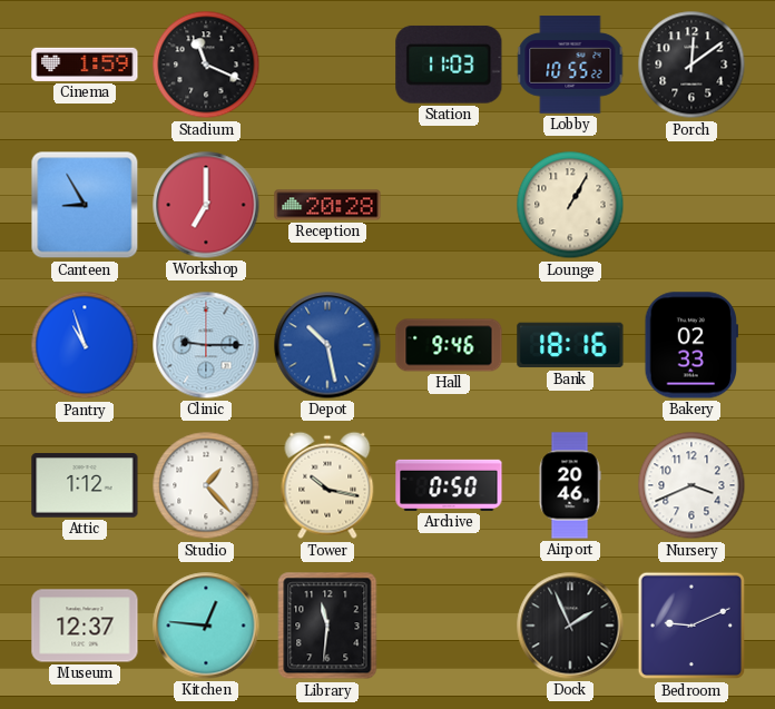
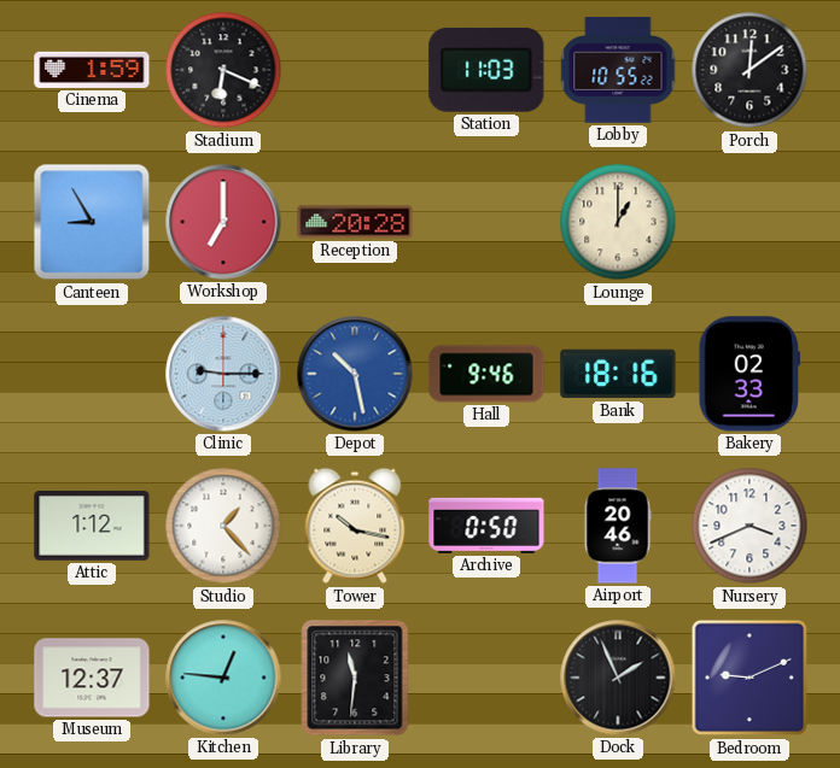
Stadium: 11:19 -> 6:19 (223, 70)
Lounge: 1:05 -> 1:00 (618, 222)
Pantry: 10:57 -> none (85, 345)
